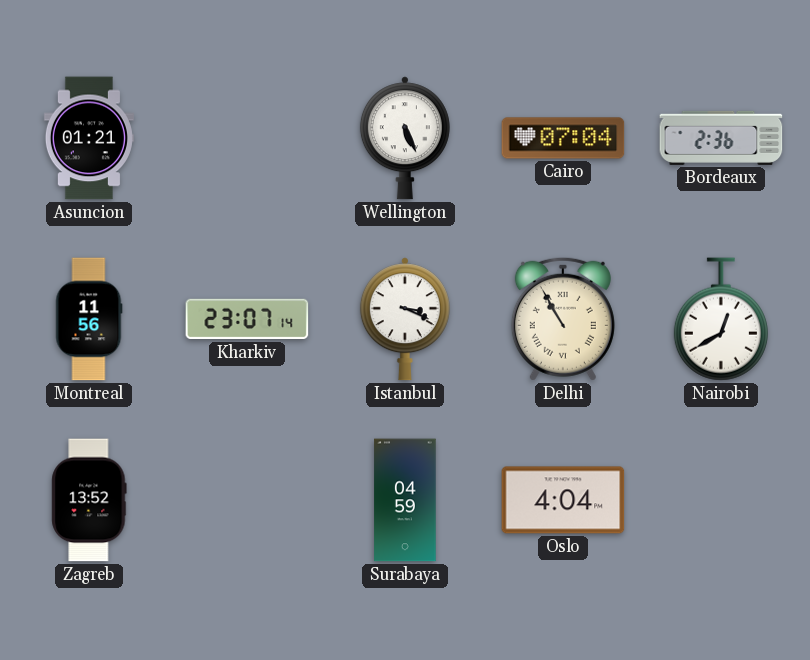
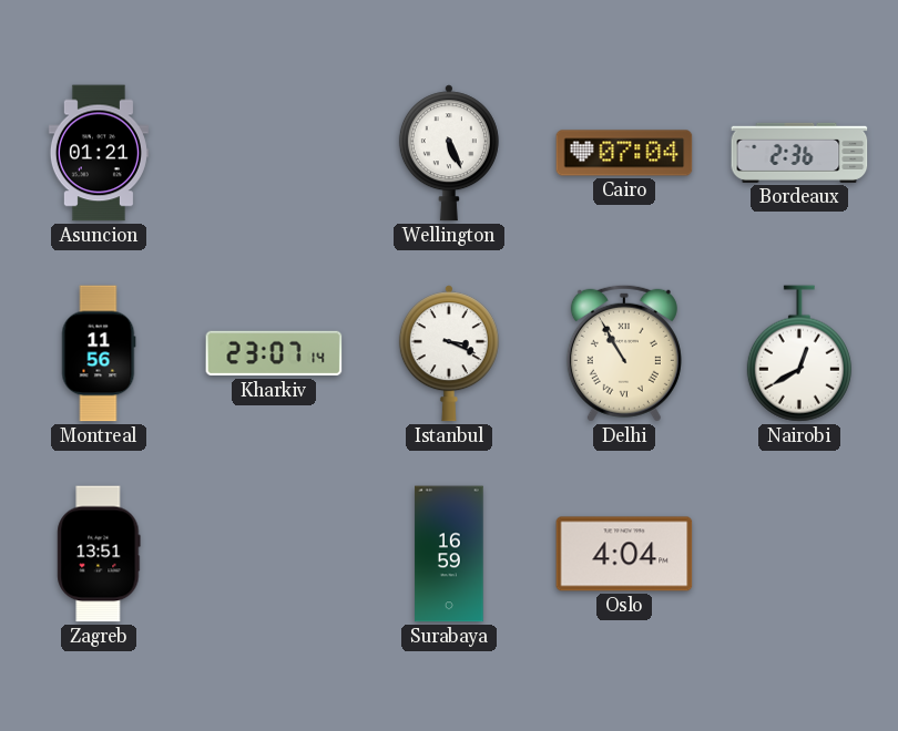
Zagreb: 13:52 -> 13:51 (99, 554)
Surabaya: 04:59 -> 16:59 (449, 554)
